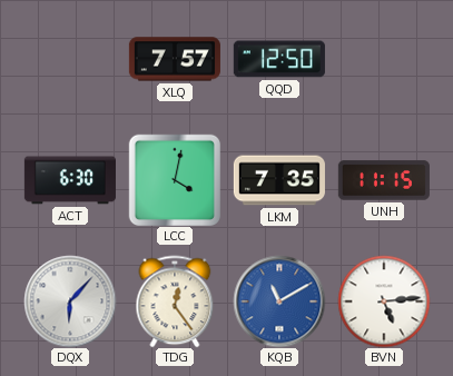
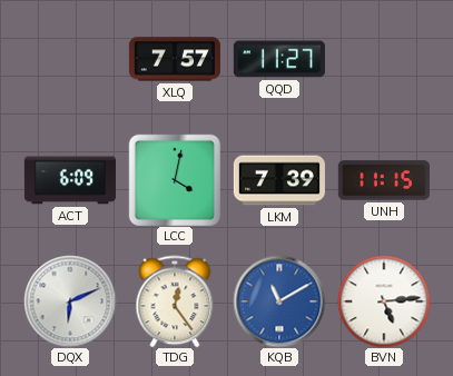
QQD: 12:50 -> 11:27 (279, 59)
ACT: 6:30 -> 6:09 (70, 180)
LKM: 7:35 -> 7:39 (279, 180)
DQX: 6:07 -> 6:11 (70, 301)
